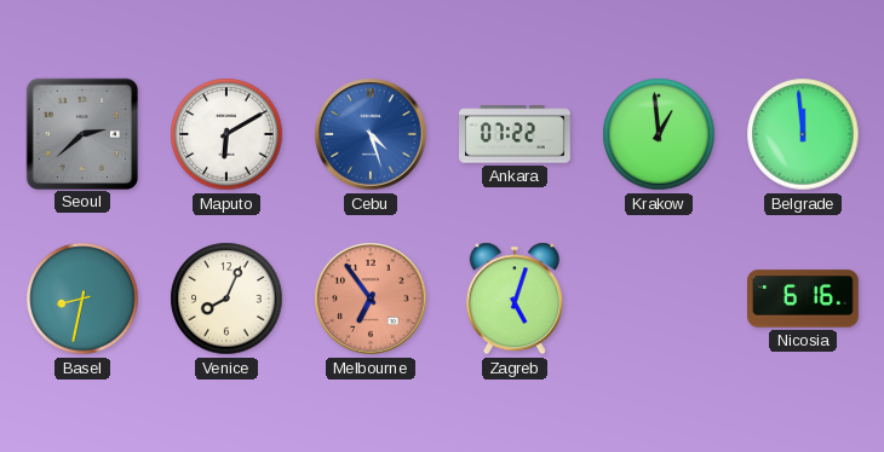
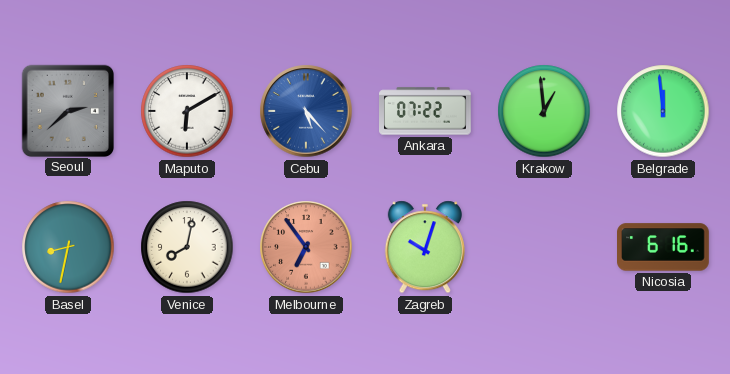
Cebu: 4:27 -> 5:23 (306, 111)
Venice: 8:04 -> 8:02 (187, 247)
Zagreb: 5:03 -> 10:03 (425, 247)
